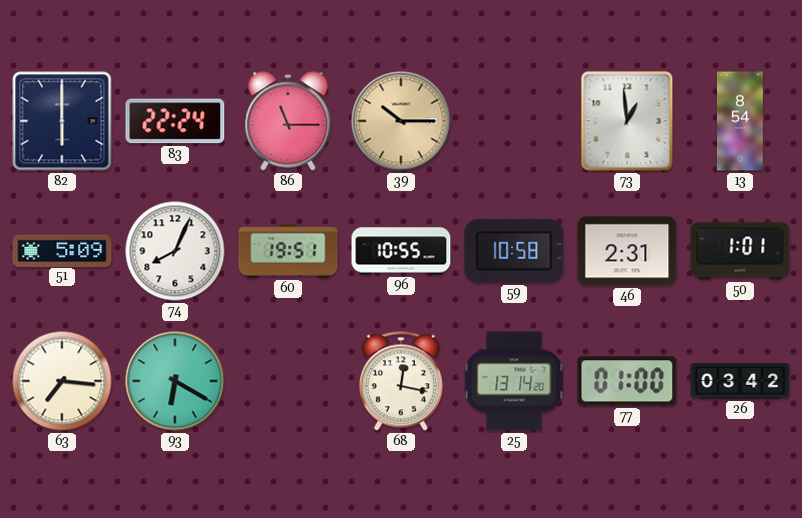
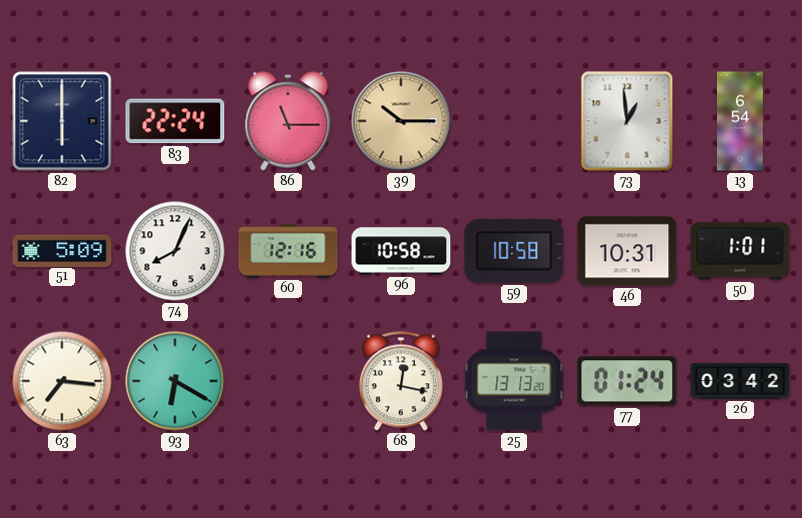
13: 8:54 -> 6:54 (740, 121)
60: 19:51 -> 12:16 (288, 252)
96: 10:55 -> 10:58 (401, 251)
46: 2:31 -> 10:31 (627, 251)
25: 13:14 -> 13:13 (514, 381)
77: 01:00 -> 01:24 (627, 381)
